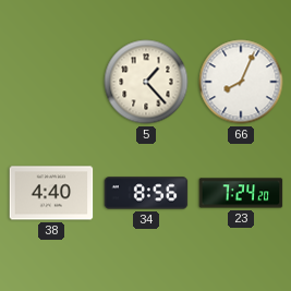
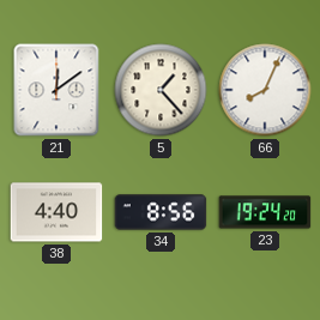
21: none -> 12:09 (56, 90)
23: 7:24 -> 19:24 (265, 212)
